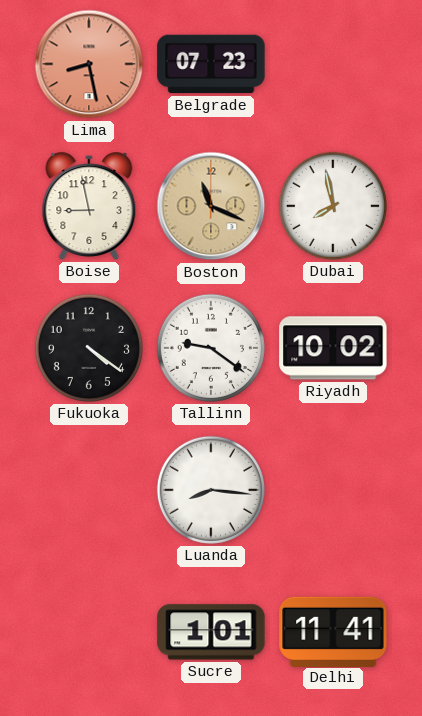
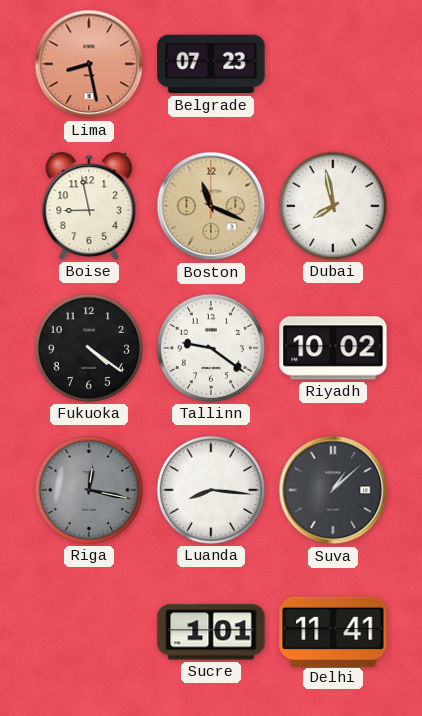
Riga: none -> 12:17 (89, 490)
Suva: none -> 1:08 (333, 490)
